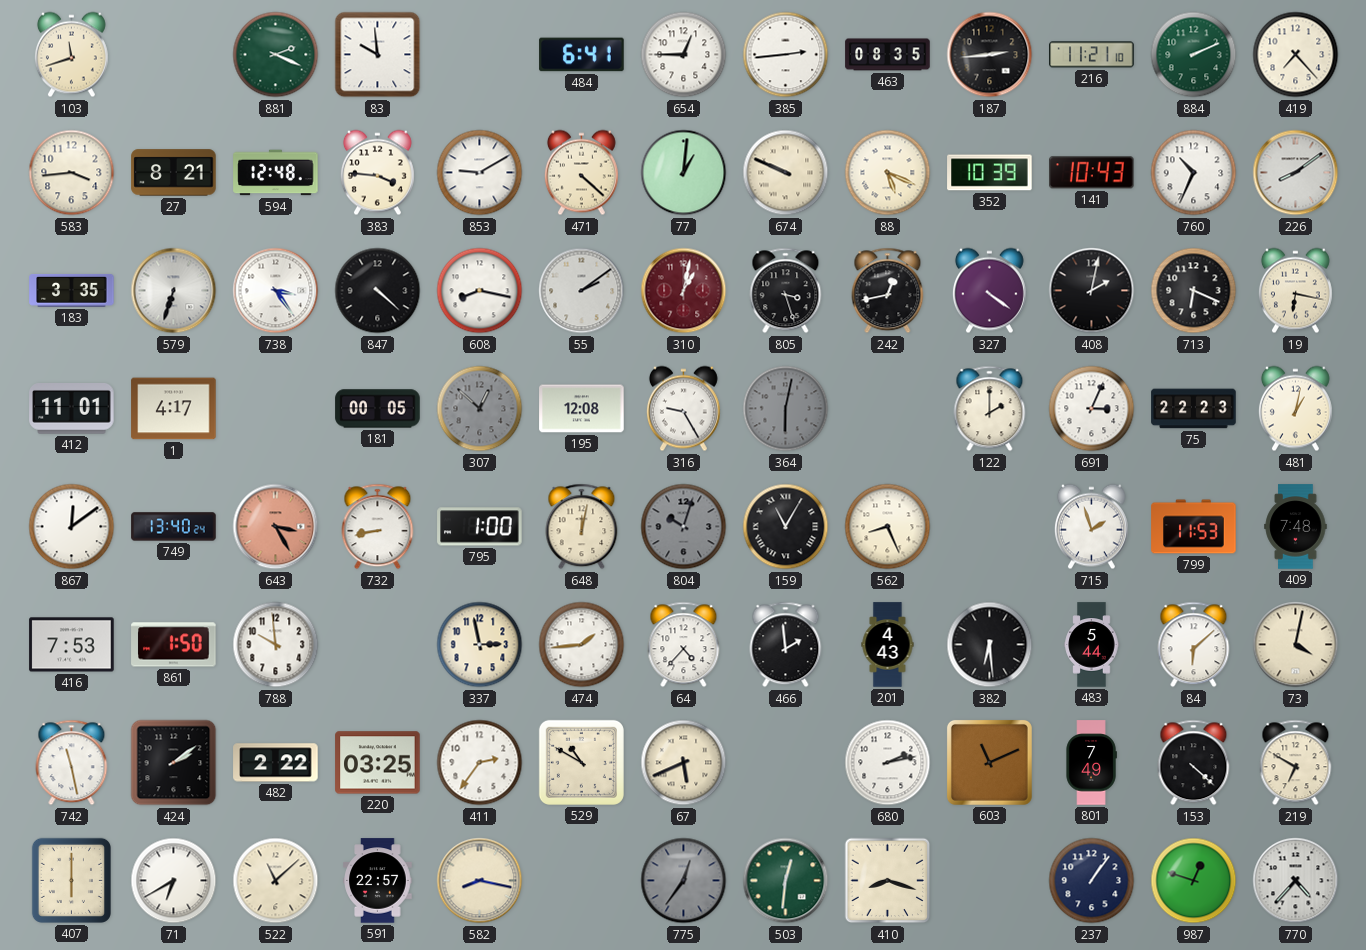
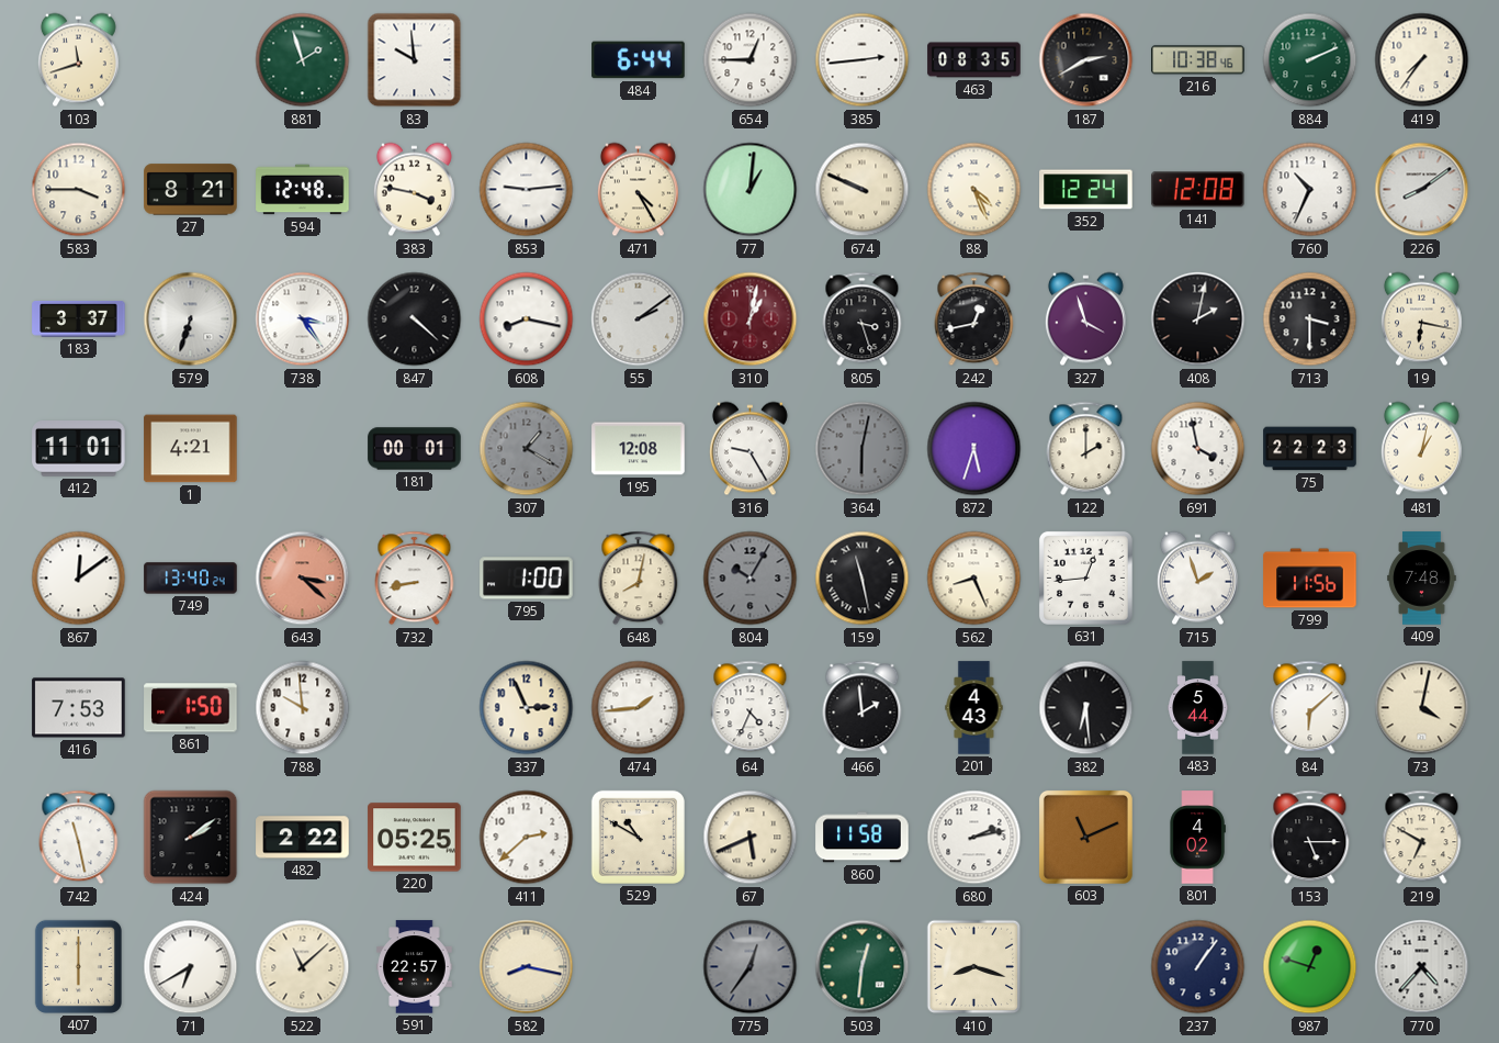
881: 2:19 -> 1:57 (303, 60)
484: 6:41 -> 6:44 (639, 60)
187: 2:44 -> 2:40 (1086, 60)
216: 11:21 -> 10:38 (1198, 60)
419: 7:23 -> 7:36 (1422, 60)
583: 3:44 -> 3:45 (79, 190)
383: 3:46 -> 3:47 (414, 190)
853: 9:10 -> 9:14 (527, 190)
471: 4:22 -> 4:25 (638, 190)
88: 5:19 -> 4:26 (974, 190)
352: 10:39 -> 12:24 (1086, 190)
141: 10:43 -> 12:08 (1198, 190)
183: 3:35 -> 3:37 (79, 318)
327: 4:21 -> 3:57 (1085, 319)
713: 6:19 -> 3:30 (1310, 319)
1: 4:17 -> 4:21 (191, 449)
181: 00:05 -> 00:01 (415, 449)
307: 12:52 -> 1:20 (527, 449)
872: none -> 5:33 (974, 449)
691: 3:04 -> 3:58 (1198, 449)
643: 3:25 -> 3:22 (303, 579)
648: 12:02 -> 8:02 (639, 579)
804: 10:03 -> 10:05 (751, 579)
159: 11:05 -> 11:28 (863, 579)
631: none -> 12:44 (1085, 577)
799: 11:53 -> 11:56 (1310, 579)
337: 2:58 -> 2:56 (527, 708)
64: 4:37 -> 4:34 (751, 708)
220: 03:25 -> 05:25 (415, 838)
411: 2:36 -> 2:38 (527, 838)
860: none -> 11:58 (863, 838)
801: 7:49 -> 4:02 (1197, 838)
153: 4:22 -> 5:15 (1310, 838)
